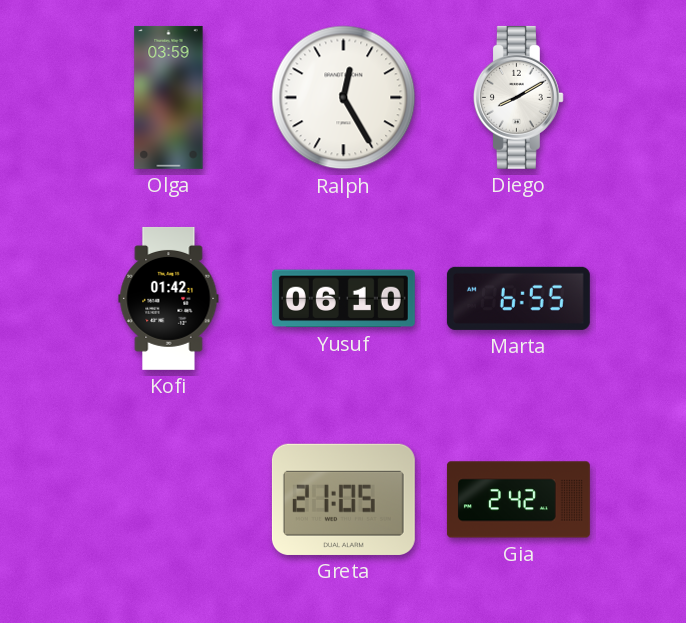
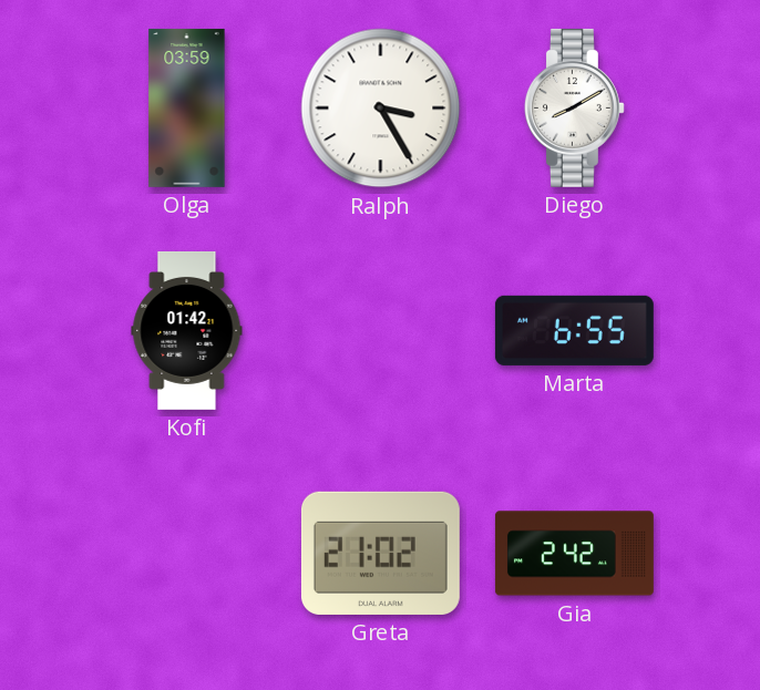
Ralph: 12:25 -> 3:25 (381, 109)
Yusuf: 06:10 -> none (343, 299)
Greta: 21:05 -> 21:02 (380, 553)
